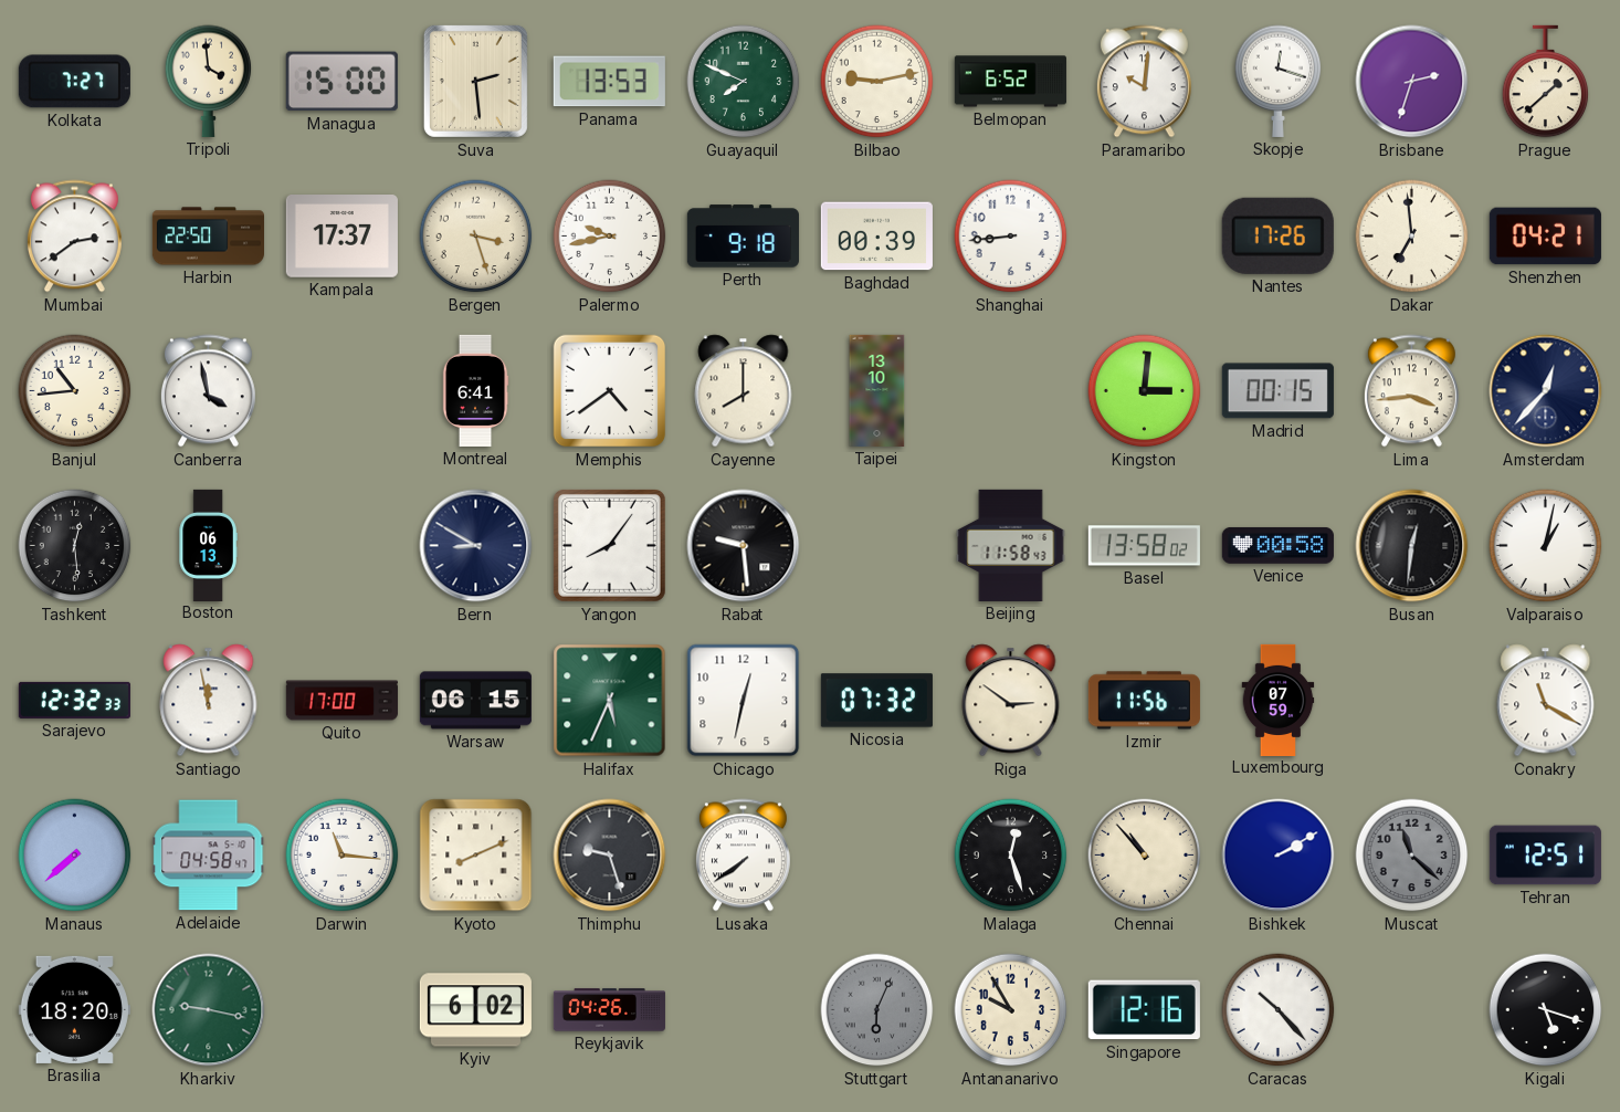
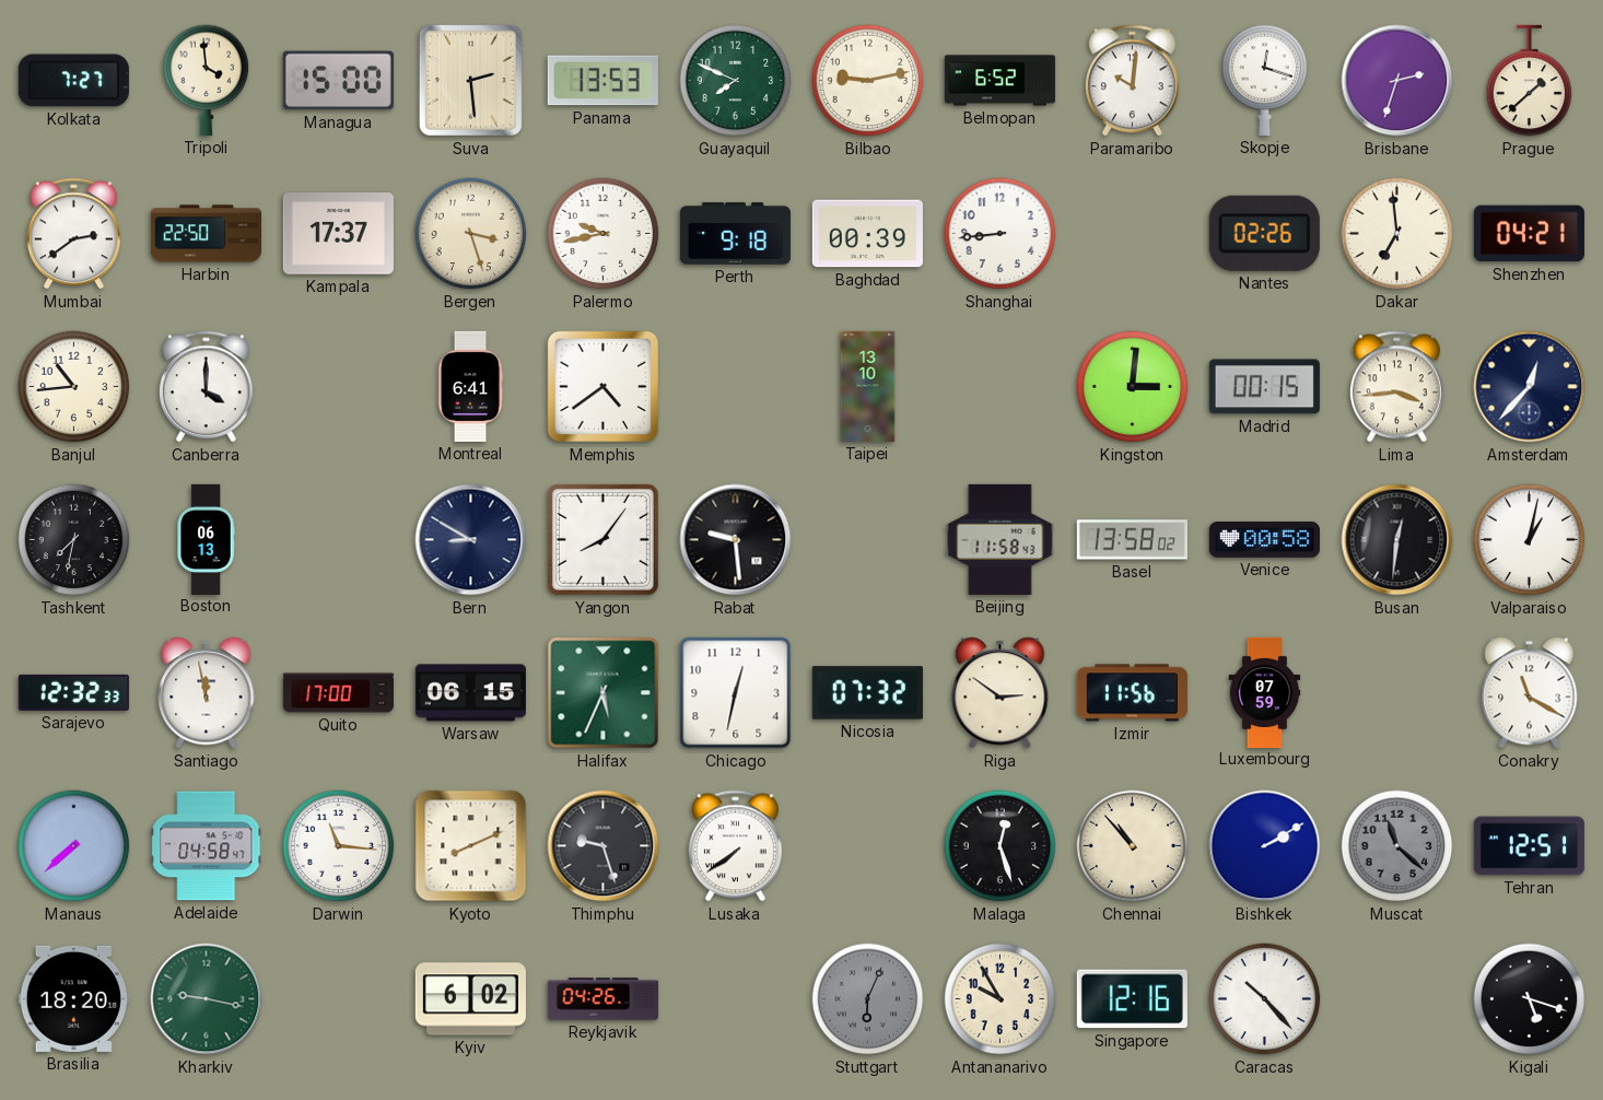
Nantes: 17:26 -> 02:26 (1264, 233)
Canberra: 3:58 -> 4:00 (206, 387)
Cayenne: 8:00 -> none (744, 391)
Tashkent: 12:29 -> 7:32 (74, 540)
